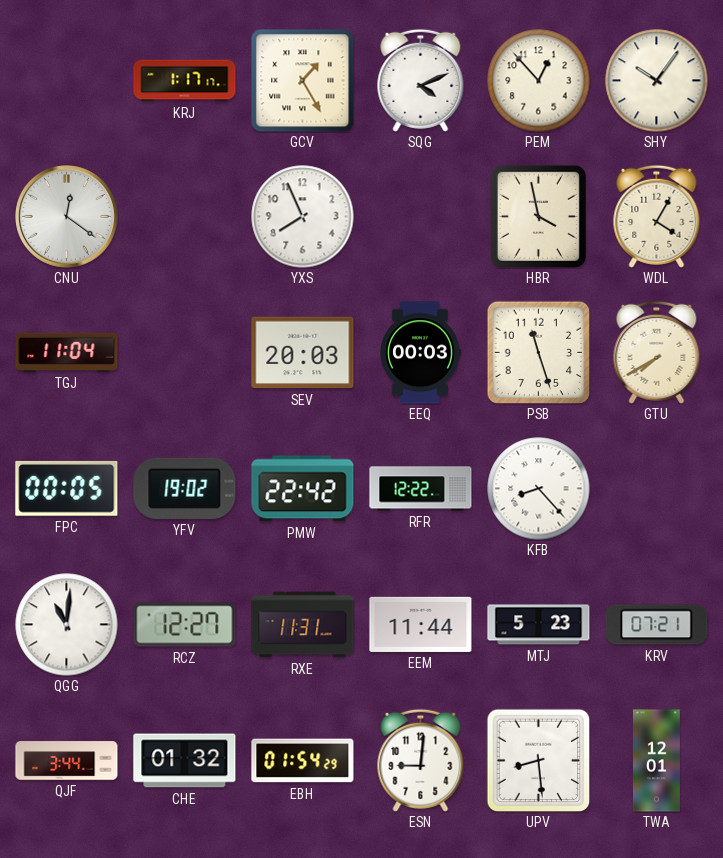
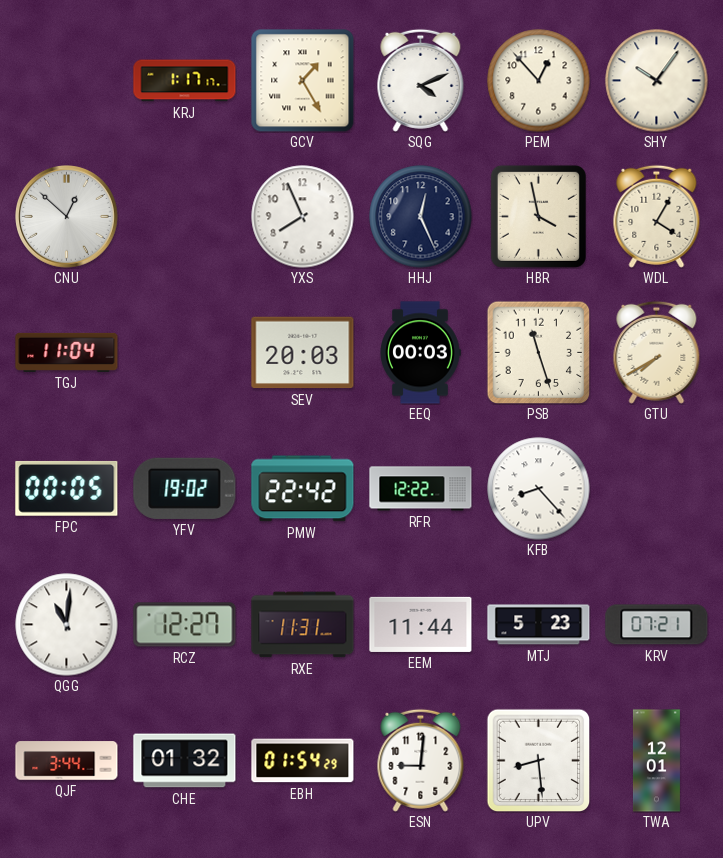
CNU: 12:21 -> 12:52 (67, 217)
HHJ: none -> 12:26 (421, 217)
